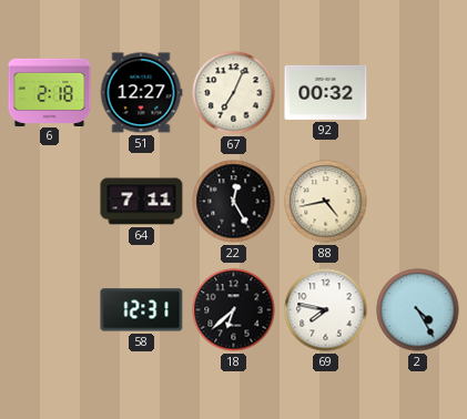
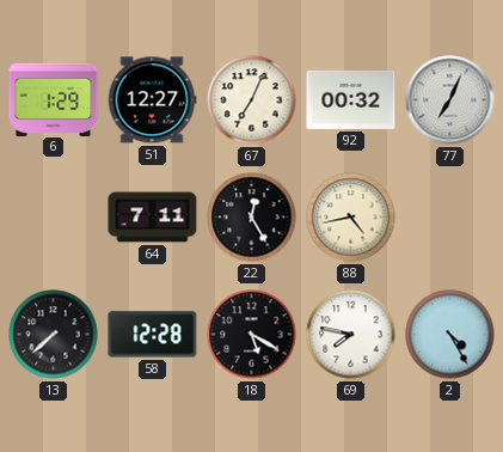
6: 2:18 -> 1:29 (54, 99)
77: none -> 7:04 (450, 100)
13: none -> 7:38 (54, 335)
58: 12:31 -> 12:28 (153, 335)
18: 6:38 -> 5:20 (252, 335)
